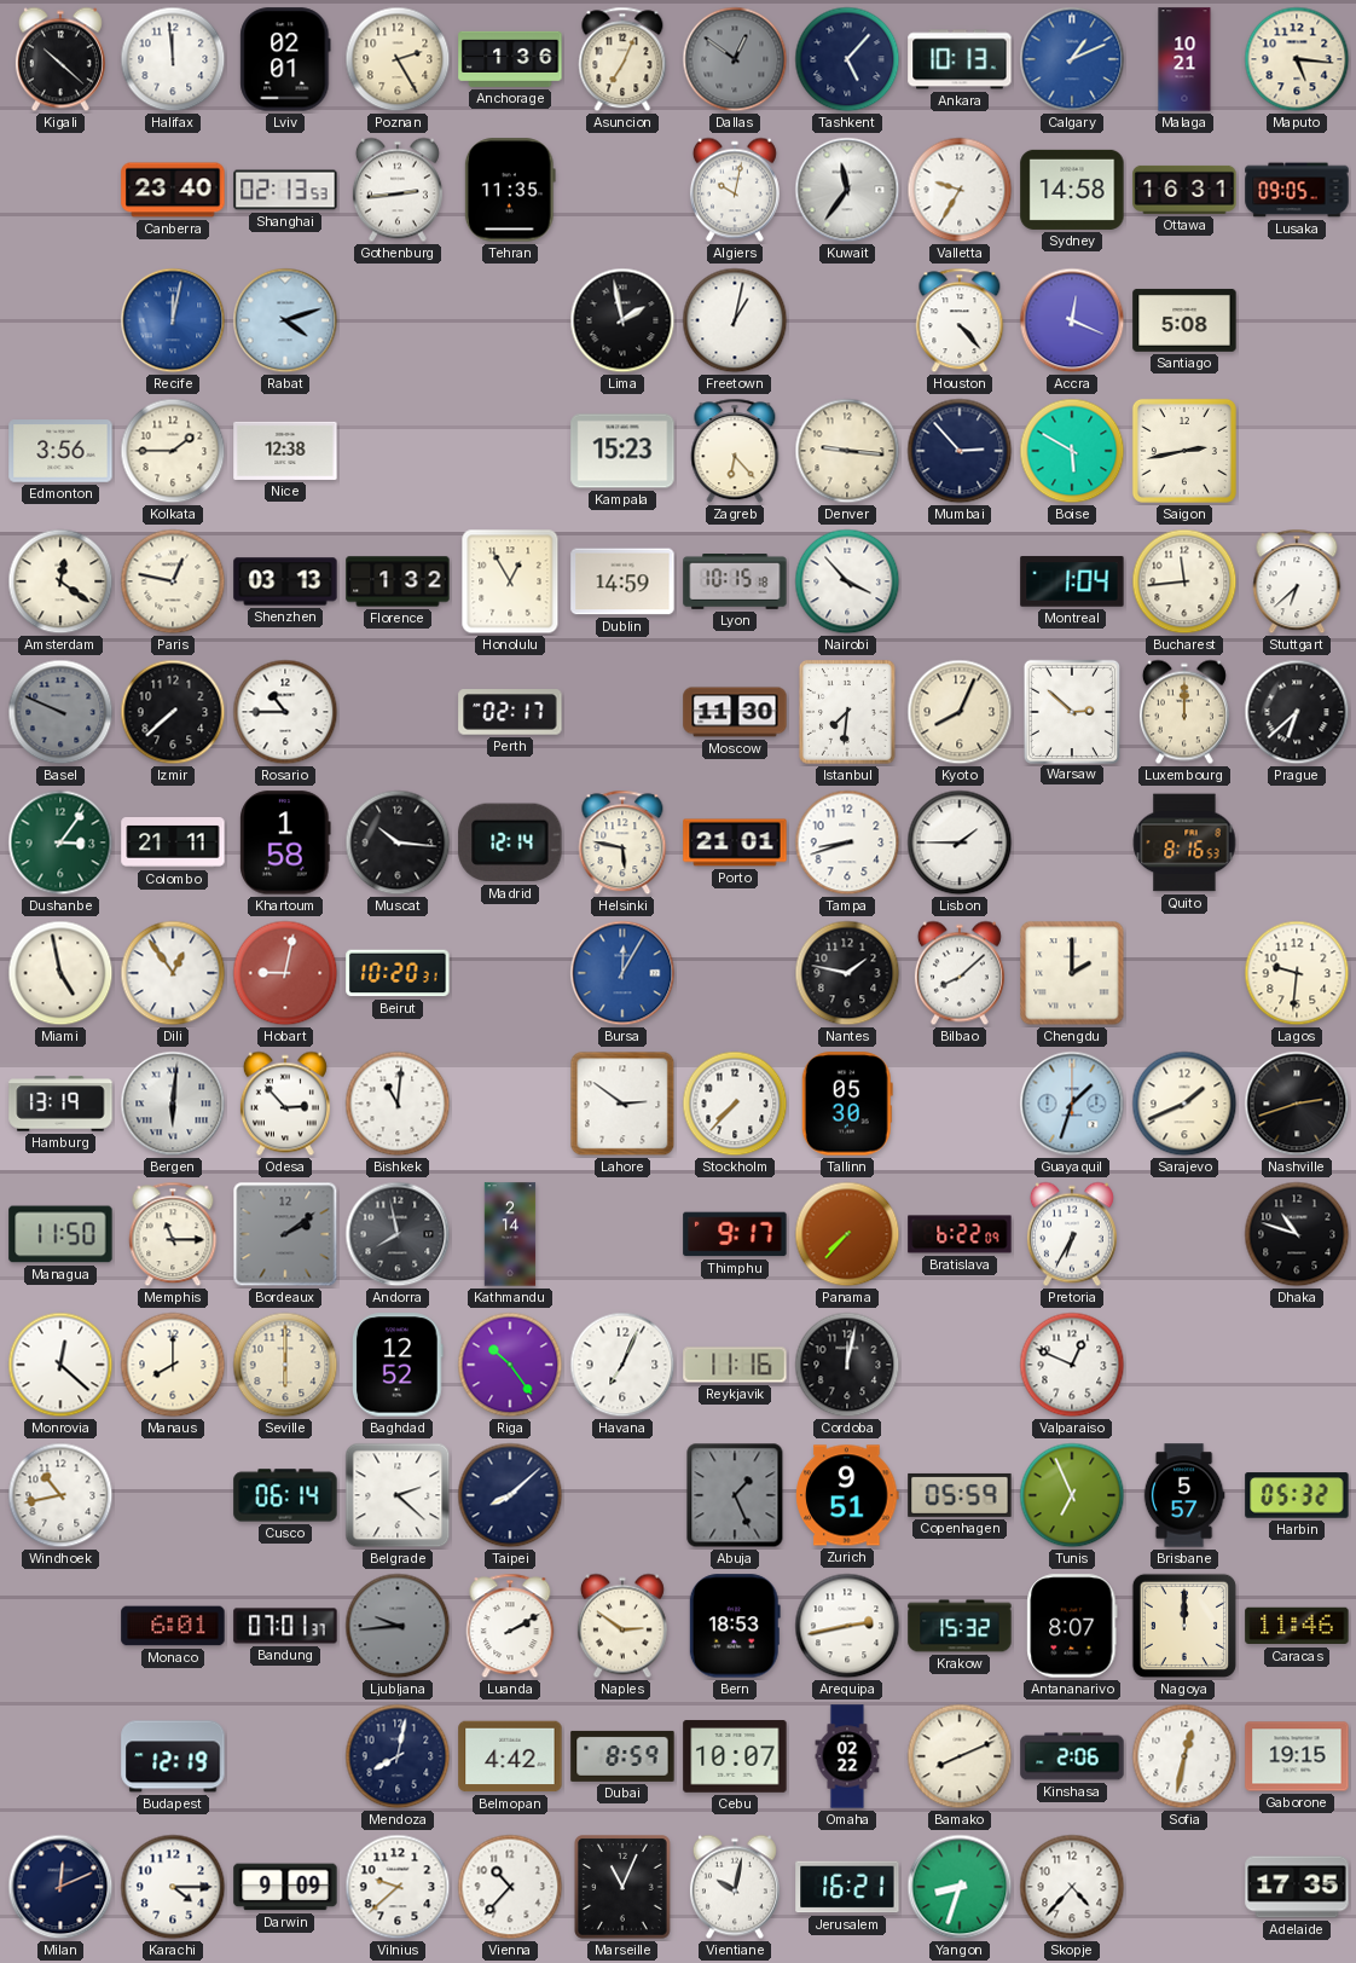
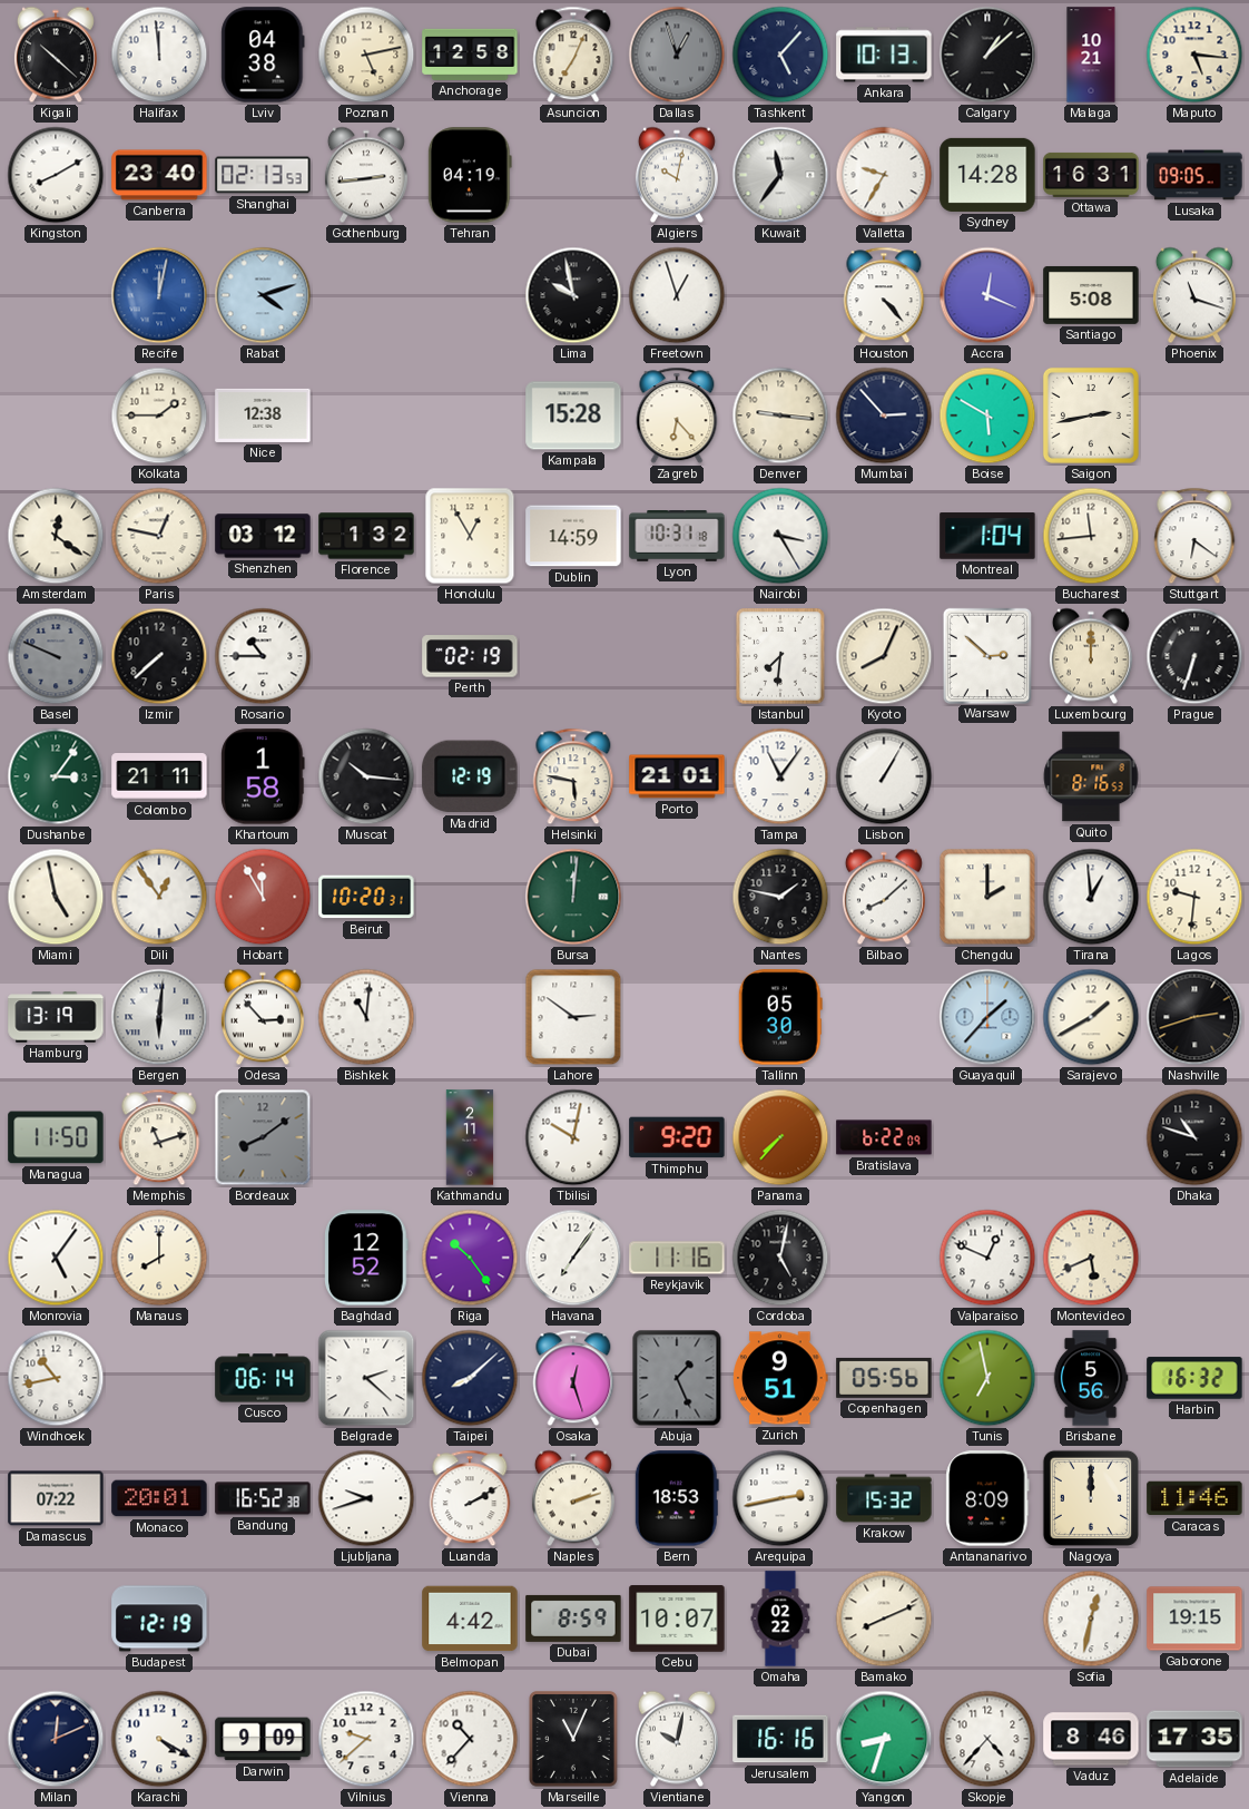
Lviv: 02:01 -> 04:38 (263, 55)
Poznan: 2:25 -> 5:13 (366, 55)
Anchorage: 1:36 -> 12:58 (470, 55)
Dallas: 12:51 -> 12:57 (677, 55)
Calgary: 1:11 -> 1:08 (987, 55)
Calgary dial: blue -> black (987, 55)
Kingston: none -> 8:10 (56, 175)
Tehran: 11:35 -> 04:19 (470, 175)
Sydney: 14:58 -> 14:28 (987, 175)
Lima: 1:58 -> 9:58 (573, 295)
Freetown: 1:02 -> 12:57 (677, 295)
Phoenix: none -> 11:18 (1194, 295)
Edmonton: 3:56 -> none (60, 451)
Kampala: 15:23 -> 15:28 (573, 415)
Shenzhen: 03:13 -> 03:12 (263, 536)
Lyon: 10:15 -> 10:31 (677, 537)
Nairobi: 3:53 -> 3:25 (780, 536)
Stuttgart: 6:38 -> 6:21 (1194, 536)
Perth: 02:17 -> 02:19 (470, 656)
Moscow: 11:30 -> none (735, 712)
Prague: 6:38 -> 6:33 (1194, 656)
Madrid: 12:14 -> 12:19 (470, 776)
Tampa: 8:42 -> 11:06 (780, 776)
Lisbon: 1:45 -> 1:05 (884, 776)
Hobart: 9:02 -> 11:55 (263, 897)
Bursa: 12:05 -> 12:01 (573, 897)
Bursa dial: blue -> green (573, 897)
Tirana: none -> 12:59 (1091, 897)
Stockholm: 7:37 -> none (735, 1104)
Guayaquil: 1:33 -> 1:37 (987, 1017)
Sarajevo: 1:41 -> 1:40 (1091, 1017)
Memphis: 11:15 -> 11:12 (159, 1137)
Bordeaux: 2:09 -> 8:09 (263, 1137)
Andorra: 7:58 -> none (398, 1234)
Kathmandu: 2:14 -> 2:11 (470, 1137)
Tbilisi: none -> 10:02 (573, 1137)
Thimphu: 9:17 -> 9:20 (677, 1137)
Pretoria: 6:35 -> none (1072, 1234)
Monrovia: 12:22 -> 5:06 (56, 1258)
Seville: 6:00 -> none (285, 1365)
Havana: 7:04 -> 7:06 (573, 1258)
Cordoba: 12:02 -> 5:02 (780, 1258)
Montevideo: none -> 5:41 (1091, 1258)
Osaka: none -> 12:27 (573, 1378)
Copenhagen: 05:59 -> 05:56 (884, 1378)
Tunis: 6:56 -> 6:58 (987, 1378)
Brisbane: 5:57 -> 5:56 (1091, 1378)
Harbin: 05:32 -> 16:32 (1194, 1378)
Damascus: none -> 07:22 (56, 1498)
Monaco: 6:01 -> 20:01 (159, 1498)
Bandung: 07:01 -> 16:52 (263, 1498)
Ljubljana: 9:44 -> 9:42 (366, 1498)
Ljubljana dial: grey -> white (366, 1498)
Naples: 2:51 -> 2:12 (573, 1498)
Antananarivo: 8:07 -> 8:09 (987, 1498)
Mendoza: 8:02 -> none (398, 1756)
Kinshasa: 2:06 -> none (1072, 1756)
Karachi: 4:15 -> 4:20 (159, 1739)
Jerusalem: 16:21 -> 16:16 (780, 1739)
Vaduz: none -> 8:46 (1091, 1739)
